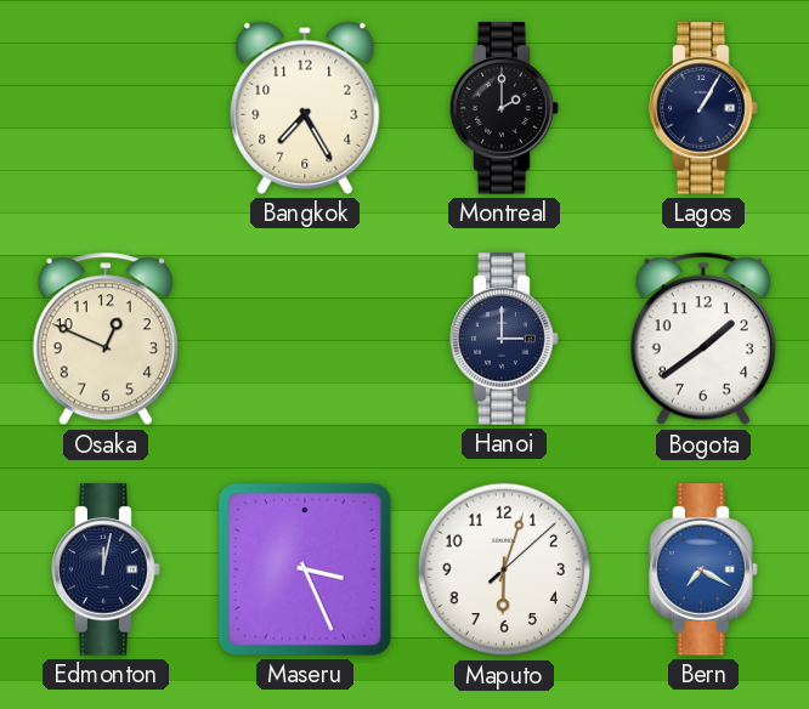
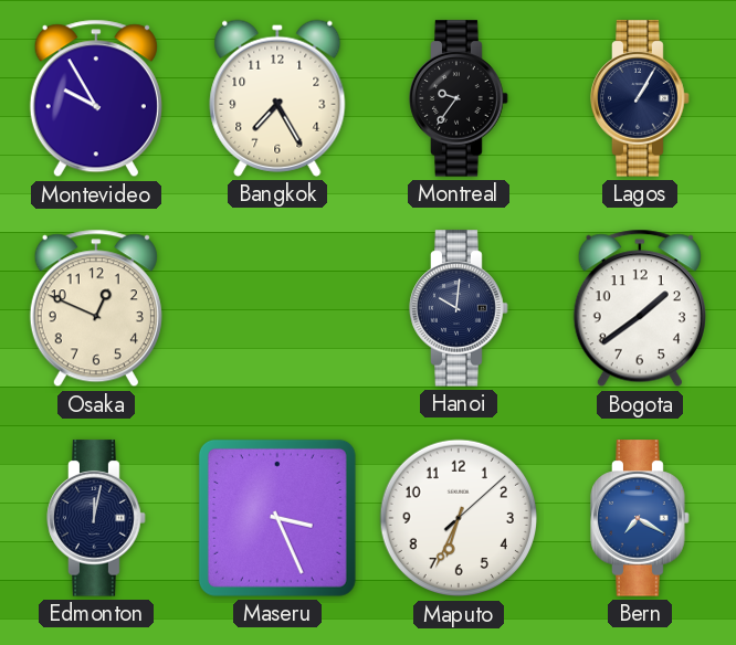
Montevideo: none -> 9:55 (96, 98)
Montreal: 2:00 -> 9:36 (459, 98)
Hanoi: 3:00 -> 10:01 (459, 308)
Maputo: 6:03 -> 6:34 (459, 518)
